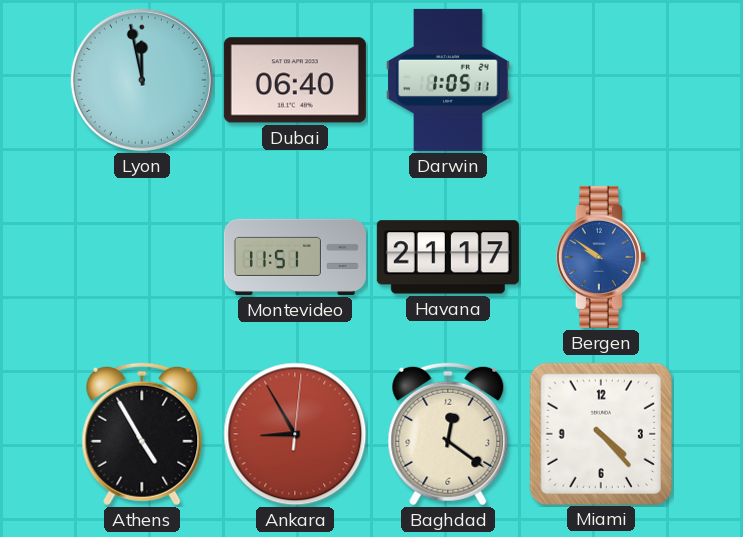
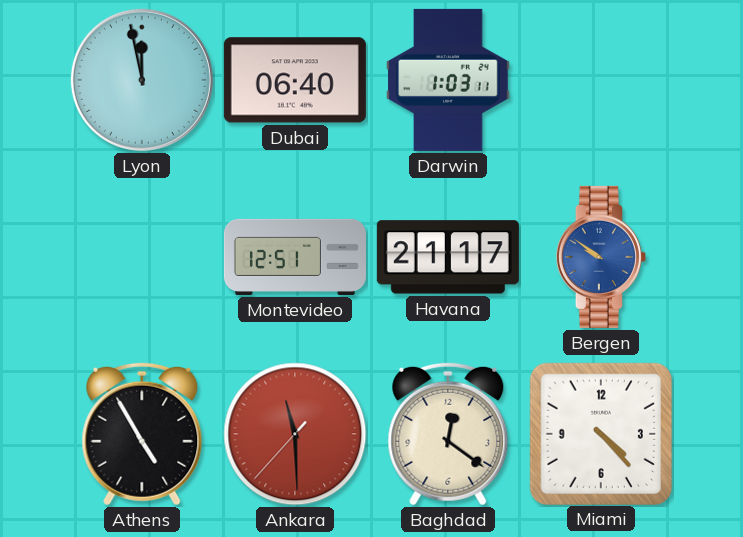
Darwin: 1:05 -> 1:03 (448, 80)
Montevideo: 11:51 -> 12:51 (295, 257)
Ankara: 8:55 -> 11:29 (295, 434)
